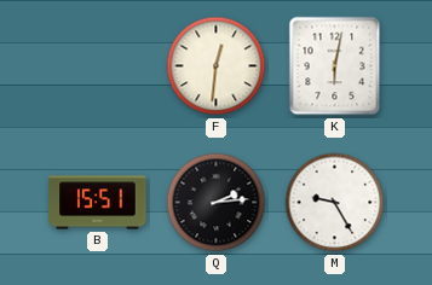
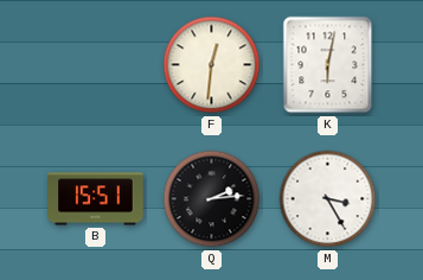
M: 9:25 -> 3:25 (328, 199)
